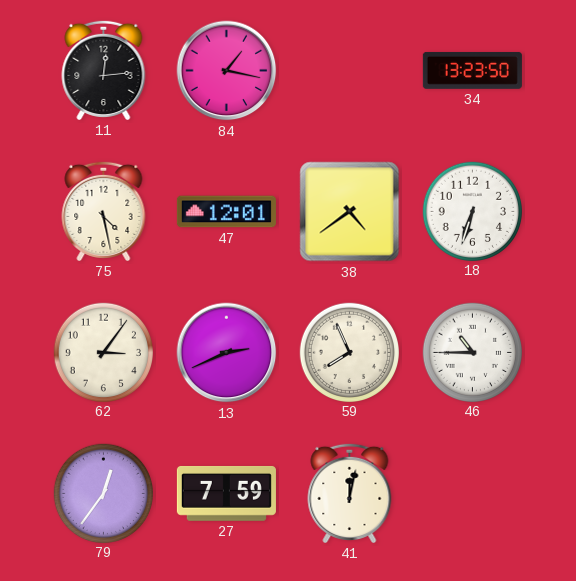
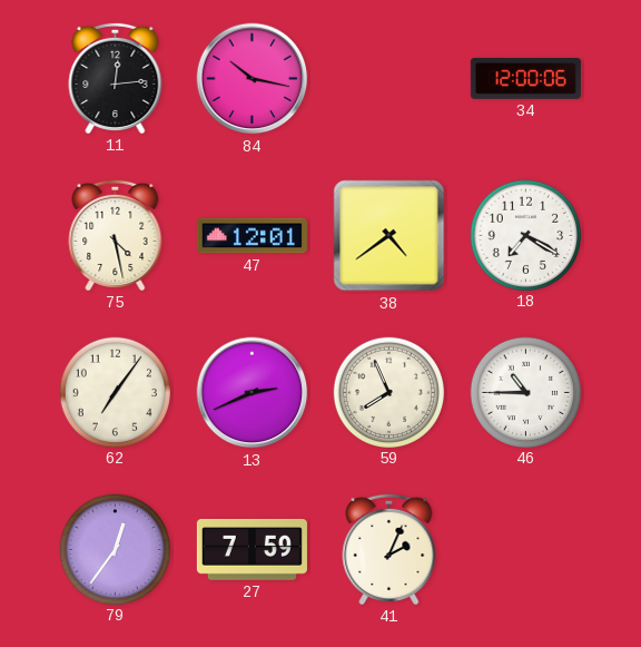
84: 1:17 -> 10:17 (253, 79)
34: 13:23 -> 12:00 (525, 78)
18: 6:33 -> 7:20 (525, 235)
62: 3:06 -> 7:06 (115, 392)
41: 12:02 -> 2:04 (389, 549)
